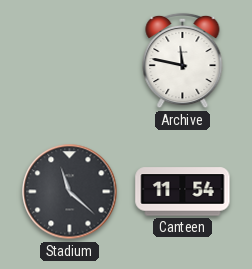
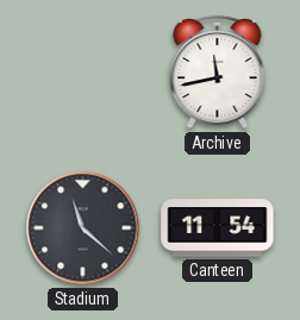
Archive: 11:47 -> 11:43 (218, 73)
